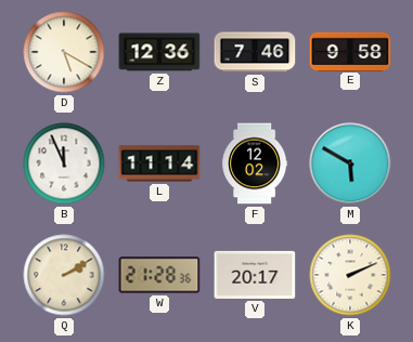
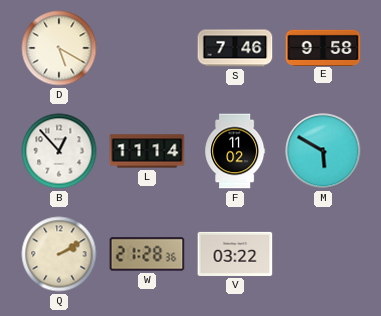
Z: 12:36 -> none (159, 52)
B: 11:56 -> 12:53 (59, 151)
F: 12:02 -> 11:02 (235, 151)
V: 20:17 -> 03:22 (235, 254)
K: 2:11 -> none (350, 275)
